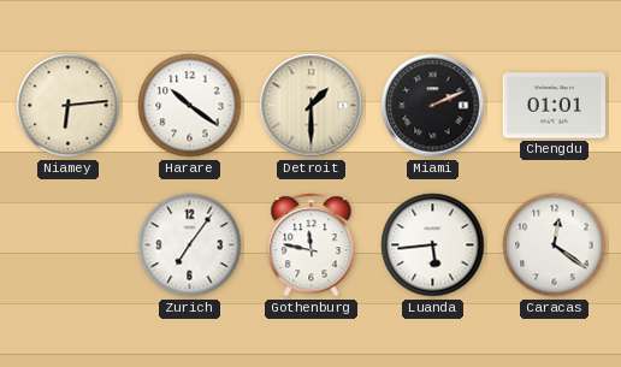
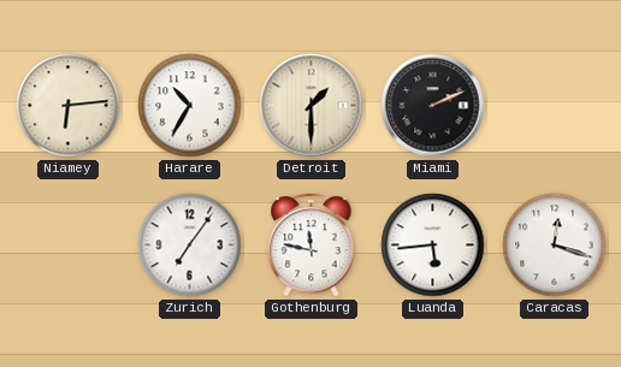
Harare: 10:21 -> 10:35 (190, 106)
Chengdu: 01:01 -> none (554, 106)
Caracas: 12:21 -> 12:18 (555, 245)
